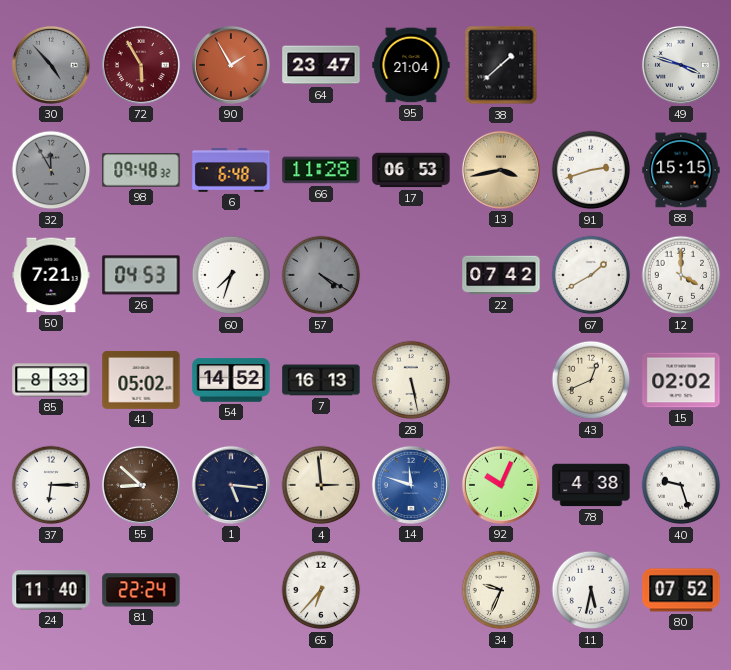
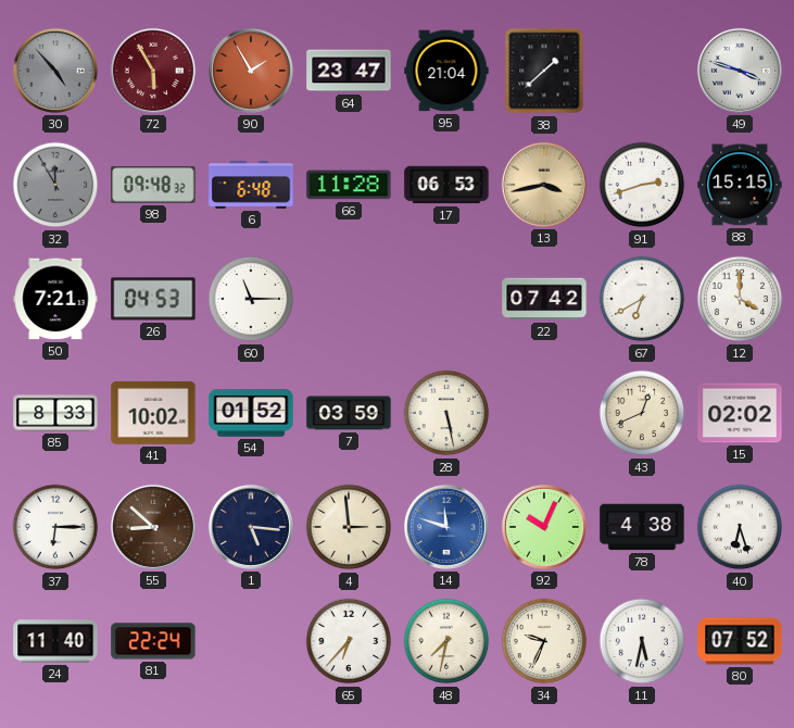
60: 7:33 -> 11:15 (251, 299)
57: 4:20 -> none (321, 275)
67: 1:40 -> 6:40 (642, 299)
41: 05:02 -> 10:02 (153, 413)
54: 14:52 -> 01:52 (251, 413)
7: 16:13 -> 03:59 (349, 413)
40: 9:27 -> 6:27 (740, 527)
48: none -> 7:32 (446, 641)
